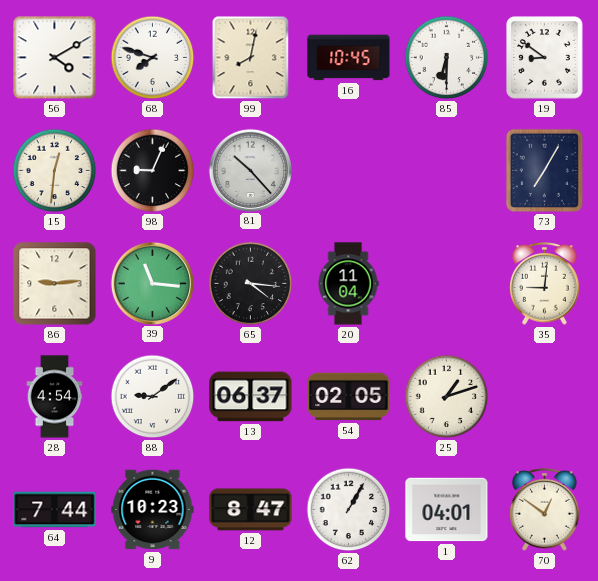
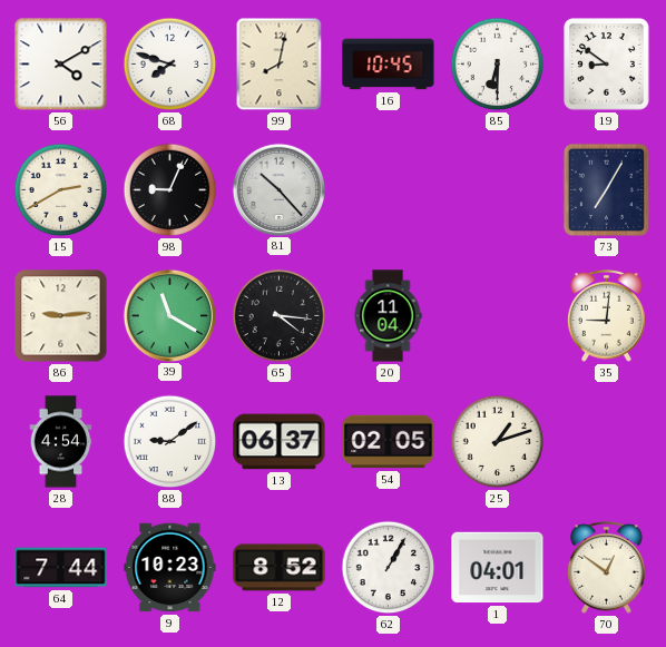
15: 12:31 -> 2:40 (61, 190)
39: 11:16 -> 11:20 (169, 315)
12: 8:47 -> 8:52 (280, 568)
